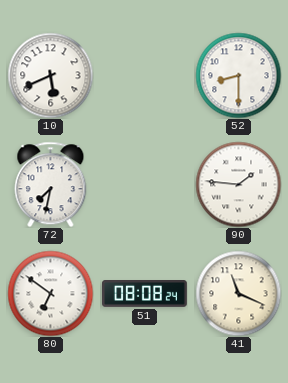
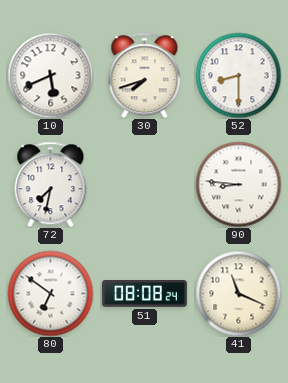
30: none -> 7:42 (145, 75)
90: 1:46 -> 8:46 (238, 184)
